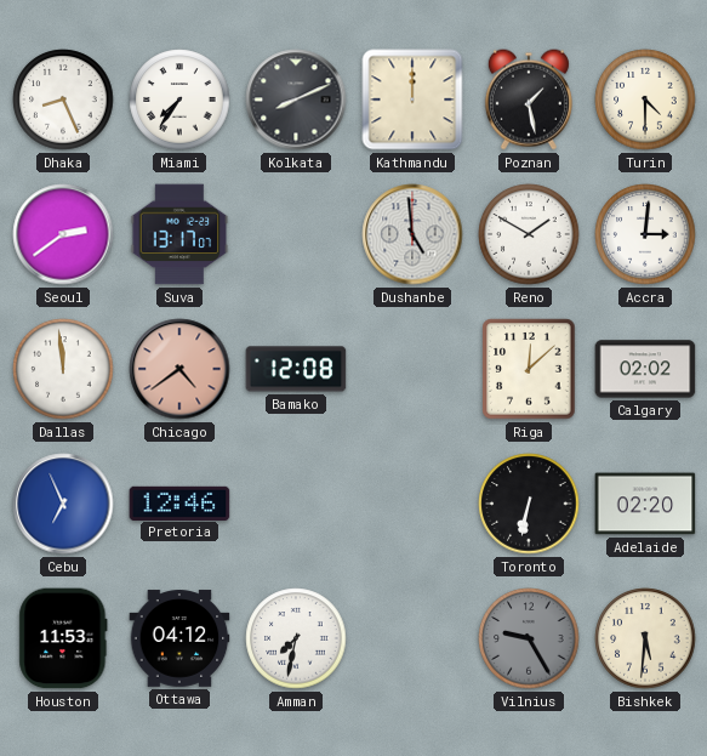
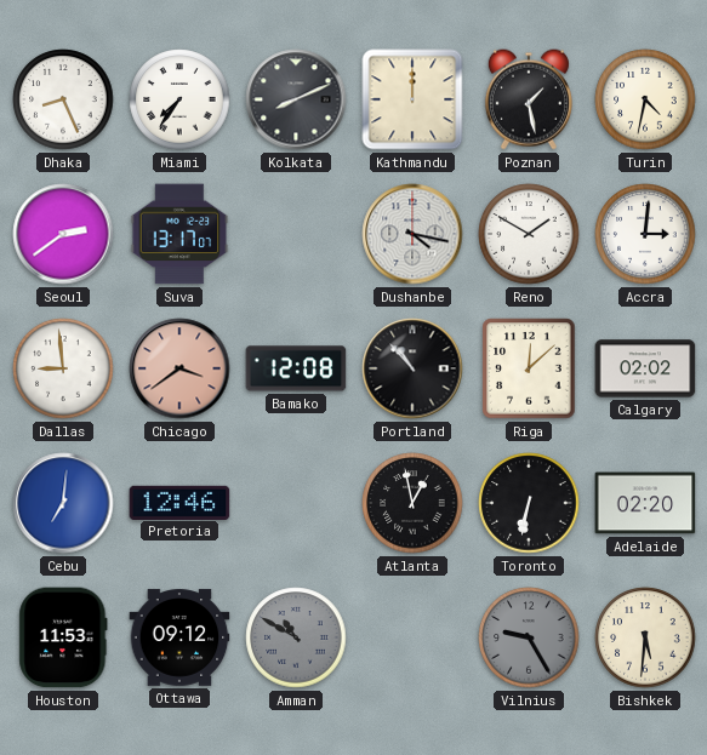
Turin: 4:30 -> 4:32 (645, 99)
Dushanbe: 4:59 -> 4:17 (412, 234)
Dallas: 11:59 -> 8:59 (63, 368)
Chicago: 4:39 -> 3:39 (179, 368)
Portland: none -> 10:53 (412, 368)
Cebu: 6:56 -> 7:01 (63, 503)
Atlanta: none -> 12:58 (412, 503)
Ottawa: 04:12 -> 09:12 (179, 637)
Amman: 7:32 -> 10:50 (296, 637)
Amman dial: white -> grey (296, 637)
